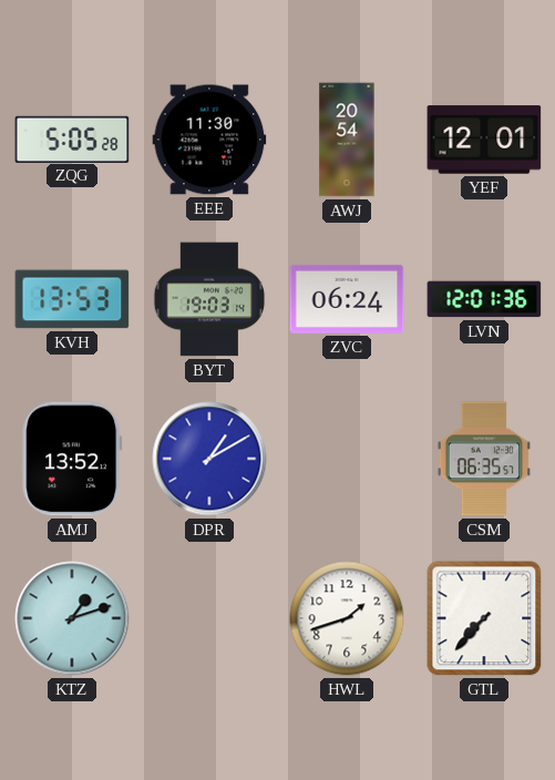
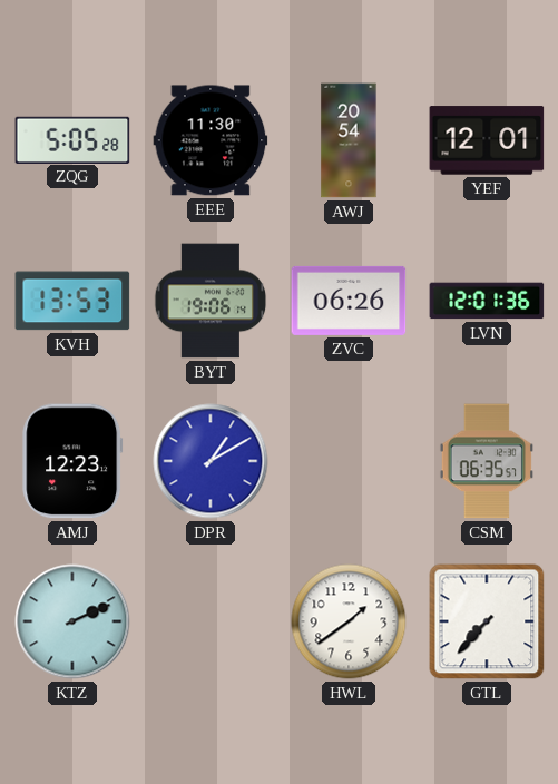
BYT: 19:03 -> 19:06 (211, 301)
ZVC: 06:24 -> 06:26 (349, 301)
AMJ: 13:52 -> 12:23 (72, 461)
KTZ: 1:12 -> 2:11 (72, 621)
HWL: 1:42 -> 1:39 (349, 621)
